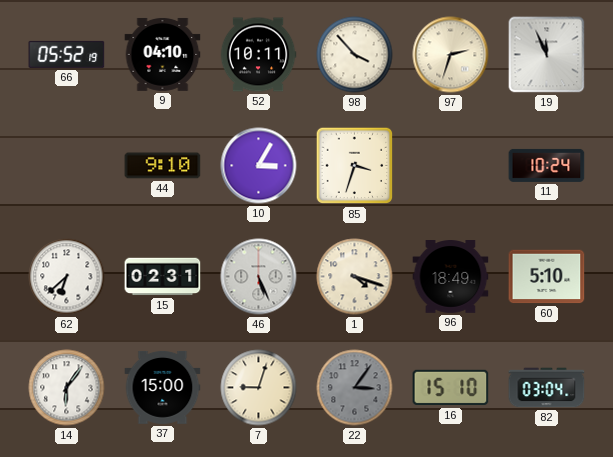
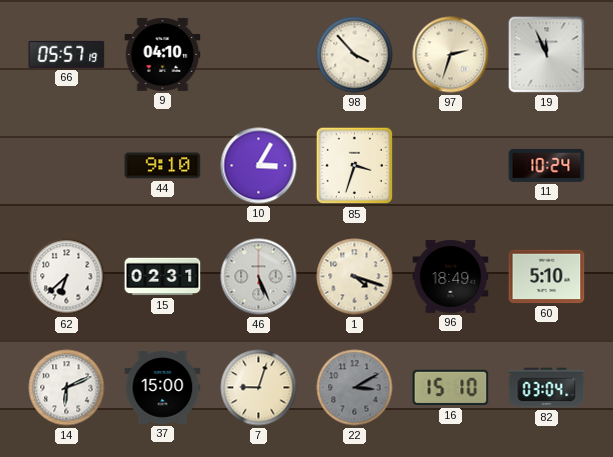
66: 05:52 -> 05:57 (67, 54)
52: 10:11 -> none (258, 55)
14: 6:06 -> 6:11 (67, 388)
22: 3:06 -> 3:10 (355, 388)
